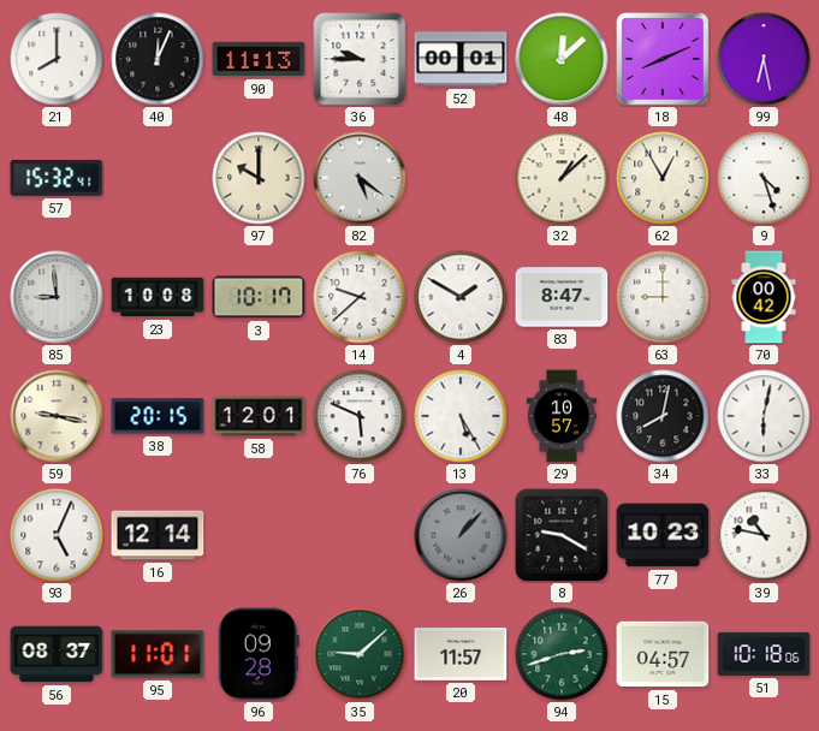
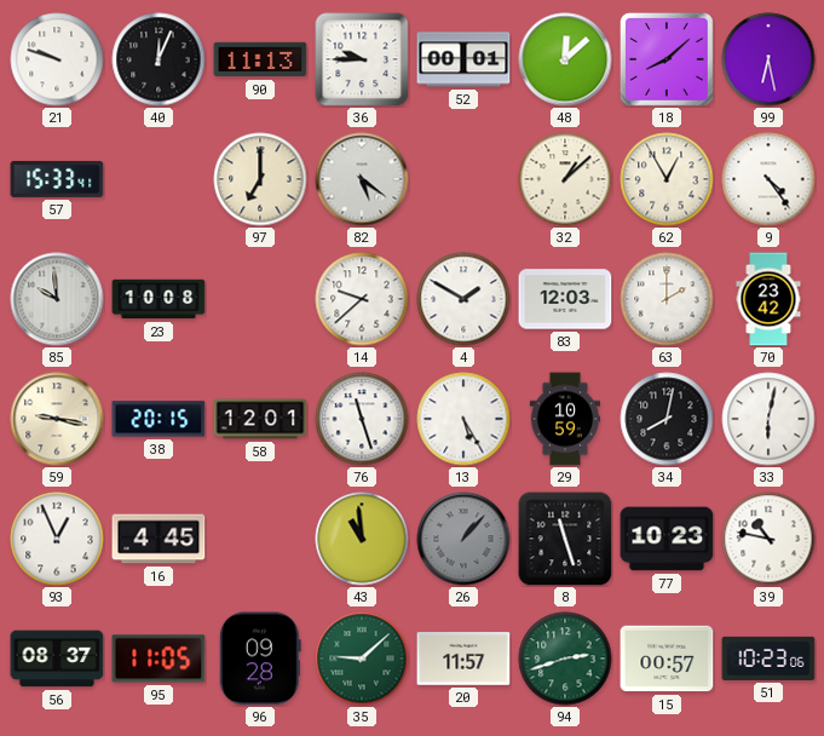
21: 8:00 -> 9:48 (57, 59)
18: 8:11 -> 8:08 (667, 59)
57: 15:32 -> 15:33 (57, 179)
97: 10:00 -> 7:00 (260, 179)
9: 4:27 -> 4:24 (768, 179)
85: 8:59 -> 9:59 (57, 299)
3: 10:17 -> none (259, 297)
83: 8:47 -> 12:03 (565, 299)
63: 9:00 -> 2:00 (667, 299)
70: 00:42 -> 23:42 (768, 299)
76: 5:49 -> 11:27 (362, 419)
29: 10:57 -> 10:59 (564, 419)
93: 5:04 -> 12:56 (57, 539)
16: 12:14 -> 4:45 (159, 539)
43: none -> 10:59 (362, 539)
8: 9:20 -> 11:27 (565, 539)
95: 11:01 -> 11:05 (159, 659)
15: 04:57 -> 00:57 (667, 659)
51: 10:18 -> 10:23 (768, 659)
